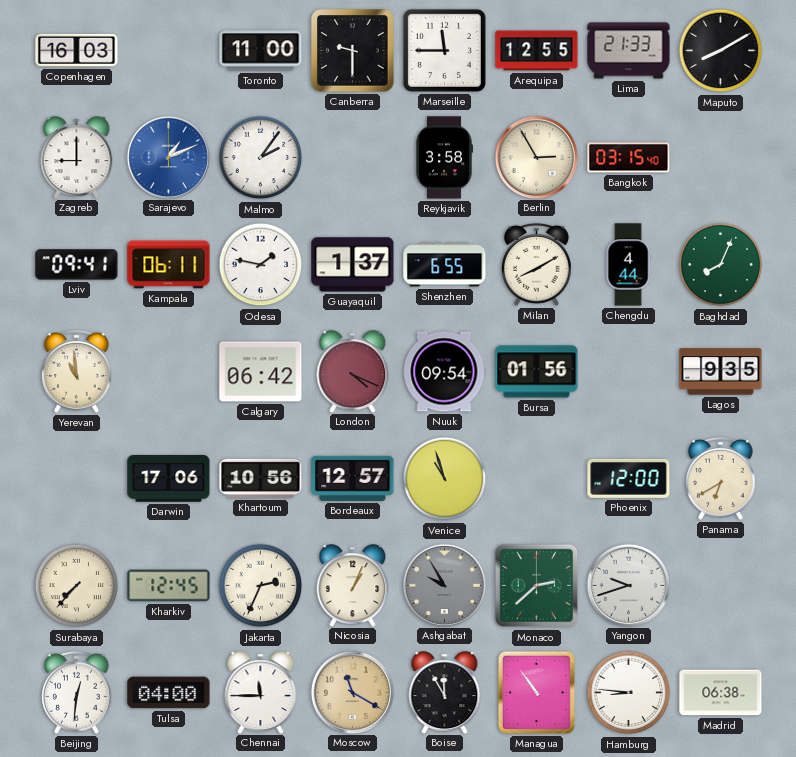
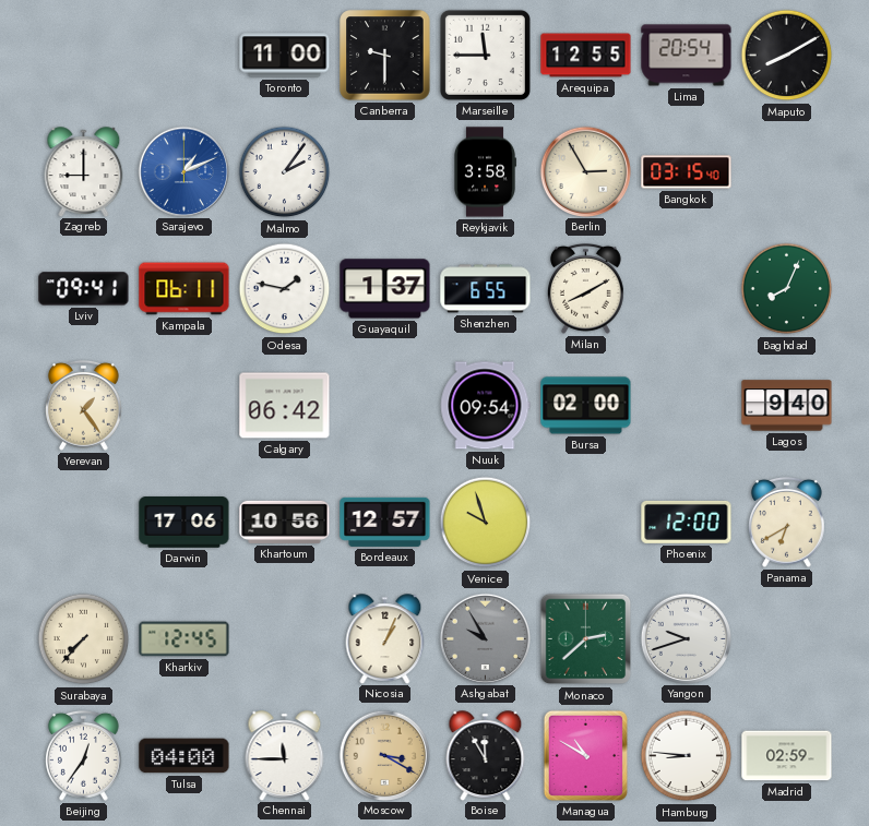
Copenhagen: 16:03 -> none (77, 50)
Lima: 21:33 -> 20:54 (687, 56)
Chengdu: 4:44 -> none (628, 265)
Yerevan: 10:59 -> 1:24 (84, 405)
London: 4:19 -> none (353, 371)
Bursa: 01:56 -> 02:00 (586, 406)
Lagos: 9:35 -> 9:40 (787, 406)
Venice: 10:57 -> 9:57 (486, 523)
Jakarta: 2:34 -> none (261, 586)
Beijing: 12:31 -> 12:36 (84, 755)
Moscow: 11:20 -> 3:20 (384, 755)
Managua: 10:54 -> 10:50 (585, 755)
Madrid: 06:38 -> 02:59 (787, 756)
